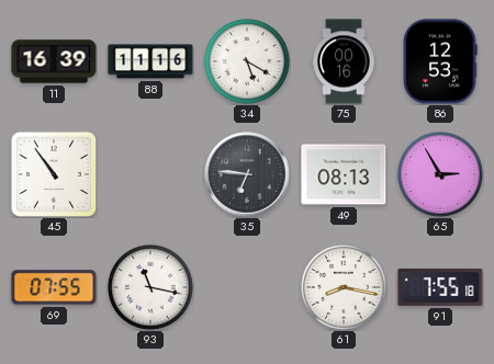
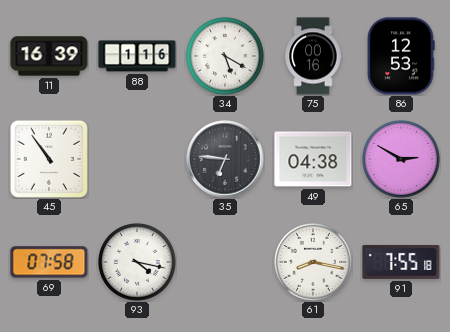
88: 11:16 -> 1:16 (137, 56)
49: 08:13 -> 04:38 (313, 159)
65: 2:55 -> 2:50 (402, 160)
69: 07:55 -> 07:58 (49, 262)
93: 11:17 -> 4:17 (138, 263)
